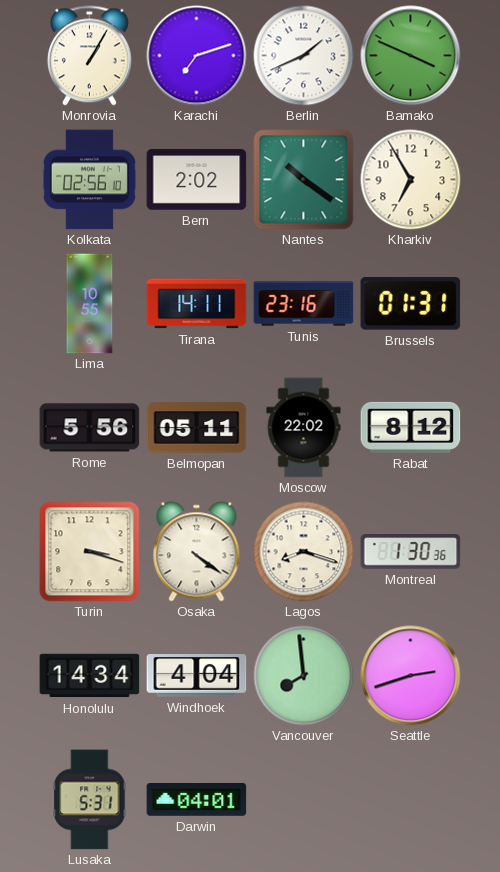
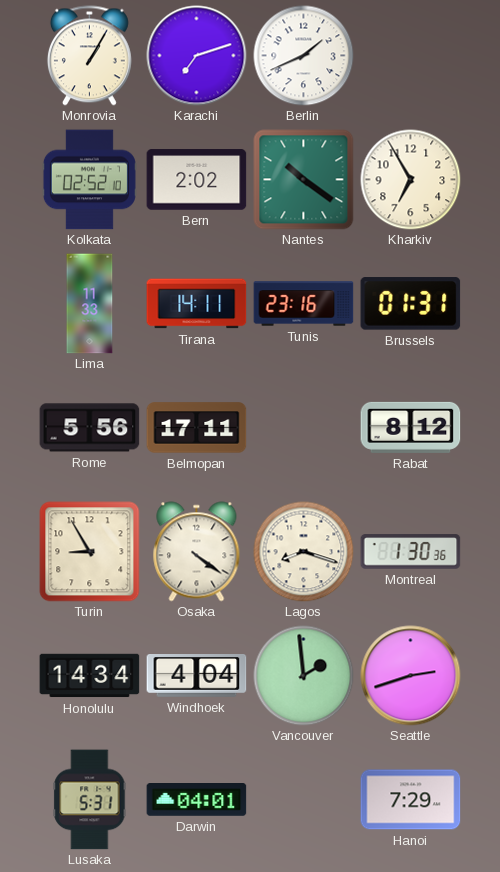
Bamako: 3:49 -> none (411, 56)
Kolkata: 02:56 -> 02:52 (89, 180)
Lima: 10:55 -> 11:33 (90, 304)
Belmopan: 05:11 -> 17:11 (197, 428)
Moscow: 22:02 -> none (304, 428)
Turin: 3:18 -> 8:55 (90, 552)
Vancouver: 7:59 -> 1:59 (304, 676)
Hanoi: none -> 7:29 (411, 800)
